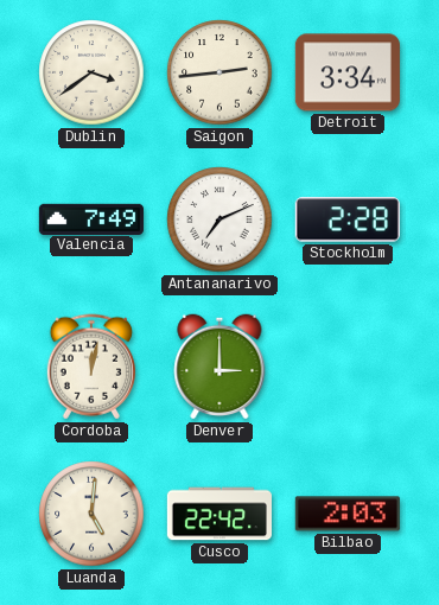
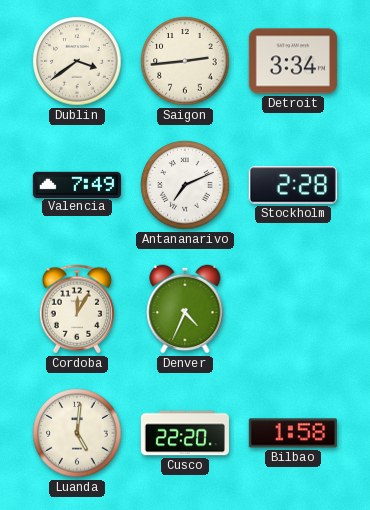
Cordoba: 12:02 -> 12:05 (77, 309)
Denver: 3:00 -> 4:34 (185, 309)
Cusco: 22:42 -> 22:20 (185, 433)
Bilbao: 2:03 -> 1:58 (293, 433)
